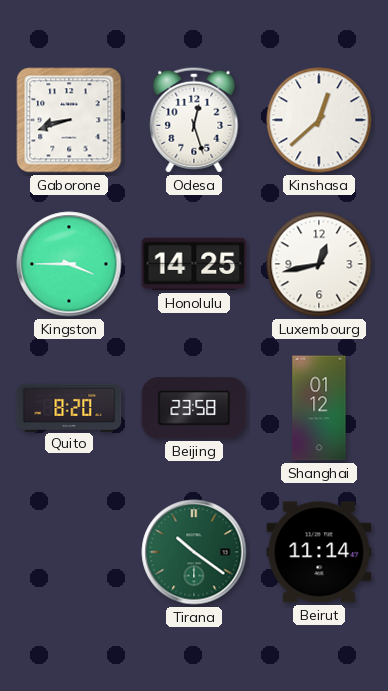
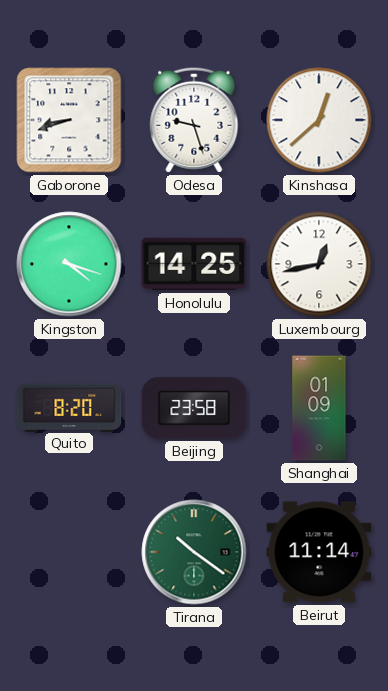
Odesa: 12:27 -> 9:27 (194, 120)
Kingston: 3:45 -> 4:18 (69, 264)
Shanghai: 01:12 -> 01:09 (319, 408)
